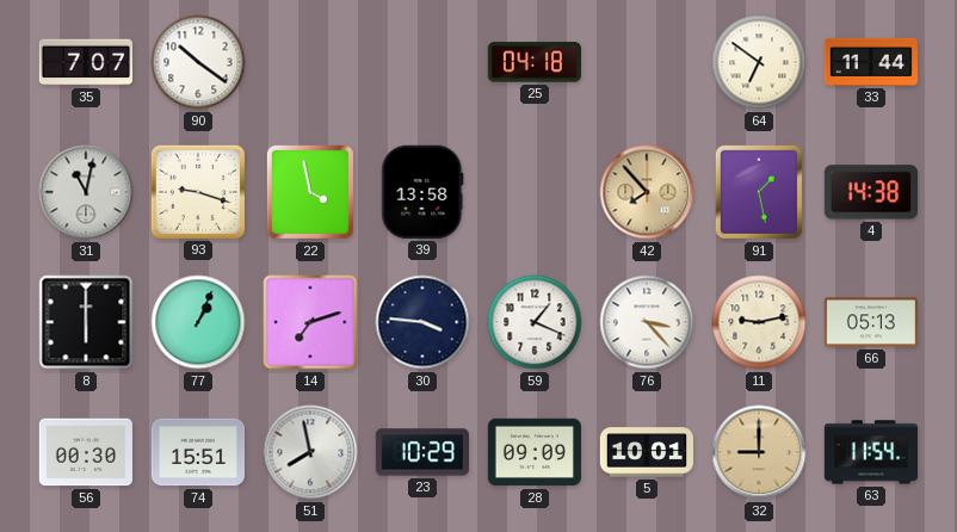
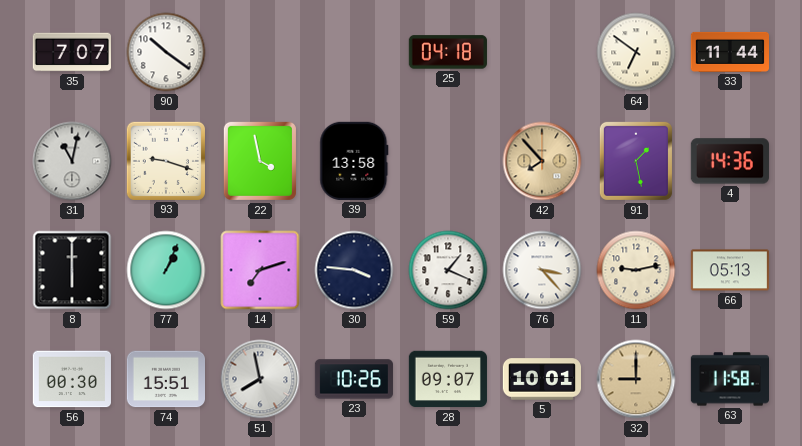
4: 14:38 -> 14:36 (730, 161)
23: 10:29 -> 10:26 (353, 379)
28: 09:09 -> 09:07 (447, 379)
63: 11:54 -> 11:58 (729, 379)
